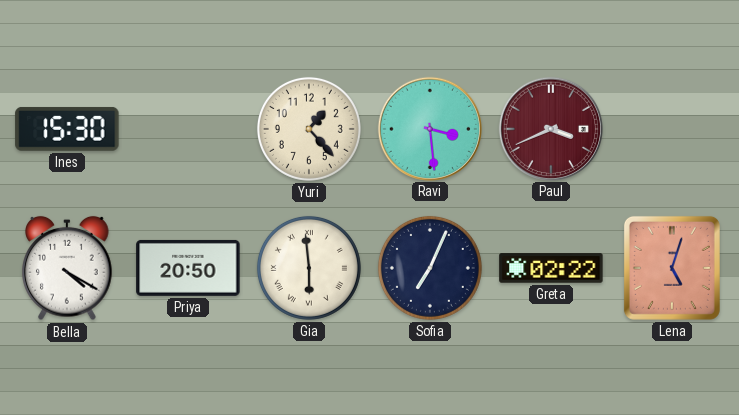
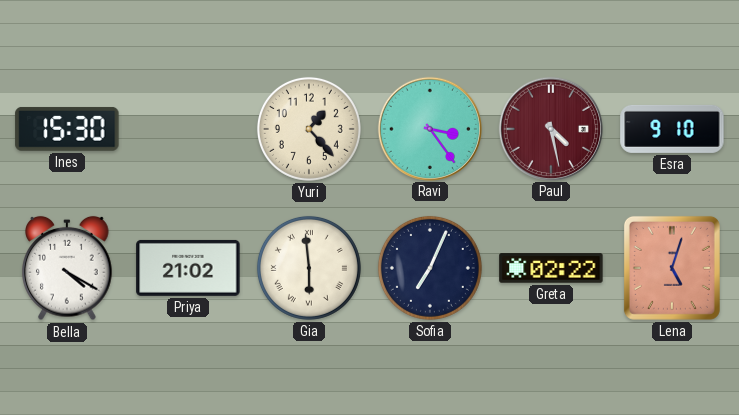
Ravi: 3:29 -> 3:24 (429, 128)
Paul: 3:41 -> 4:28 (550, 128)
Esra: none -> 9:10 (672, 129)
Priya: 20:50 -> 21:02 (188, 268)
